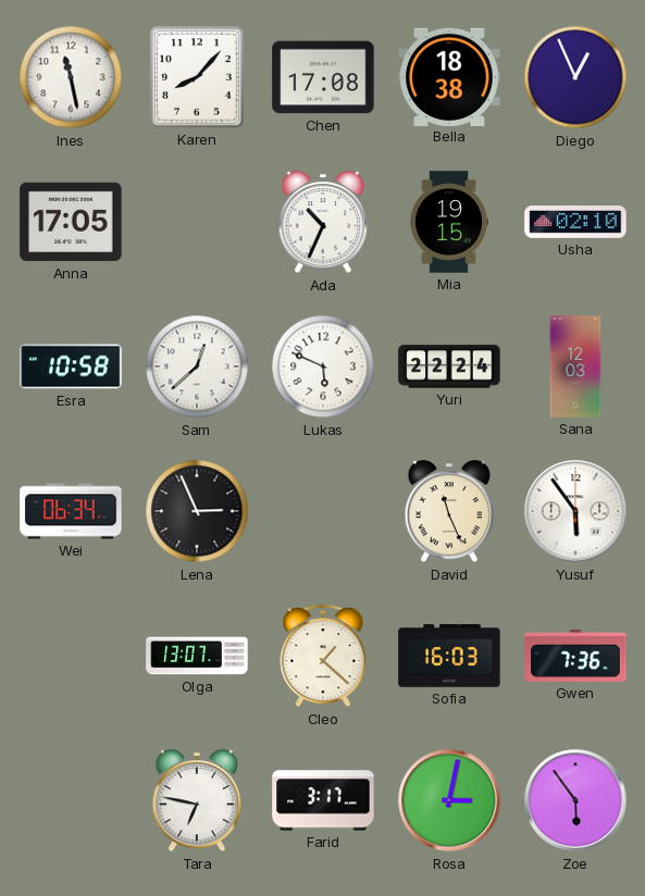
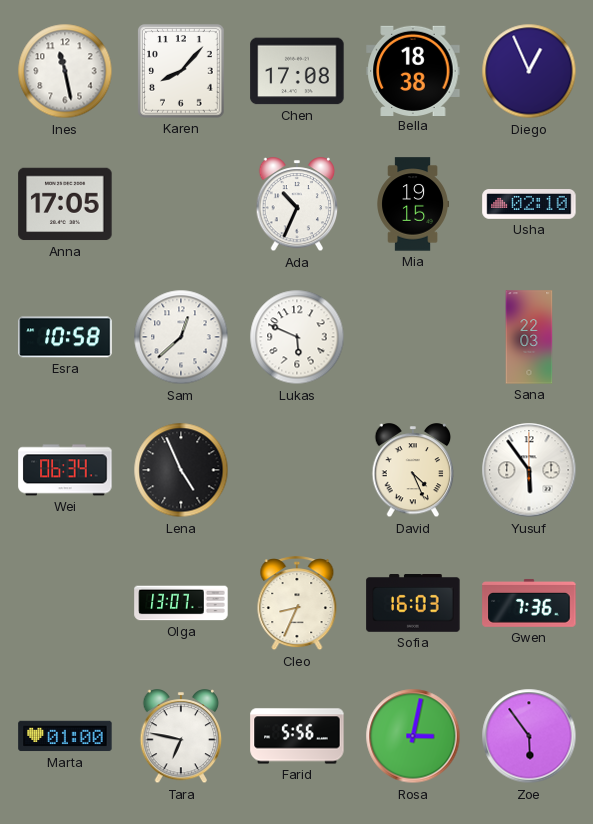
Yuri: 22:24 -> none (449, 366)
Sana: 12:03 -> 22:03 (529, 337)
Lena: 2:56 -> 4:56 (181, 470)
David: 11:26 -> 4:26 (413, 471)
Cleo: 1:22 -> 8:34 (297, 604)
Marta: none -> 01:00 (65, 736)
Farid: 3:17 -> 5:56 (297, 736)
